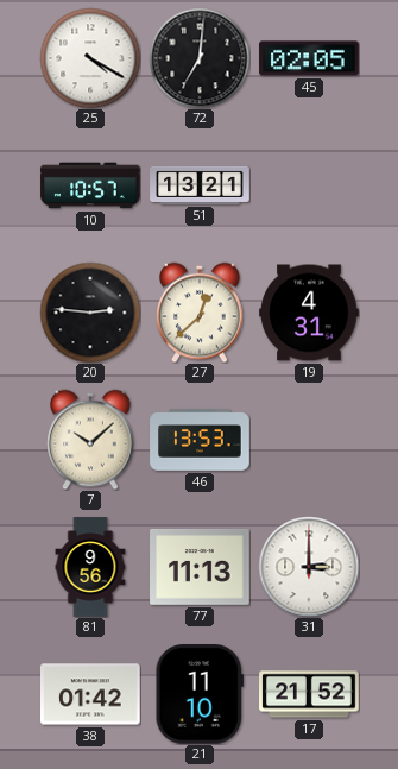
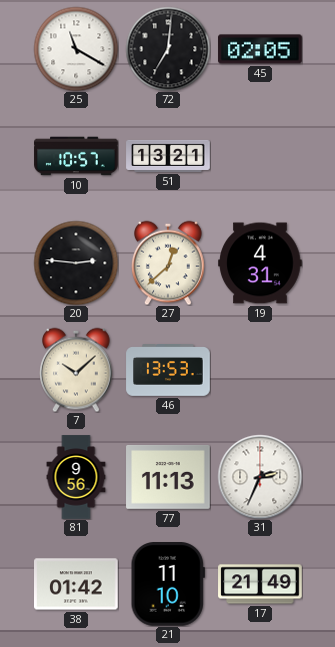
25: 4:20 -> 11:20 (76, 49)
31: 3:00 -> 2:34 (260, 477)
17: 21:52 -> 21:49 (260, 584)
